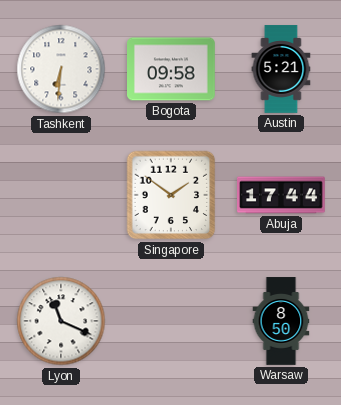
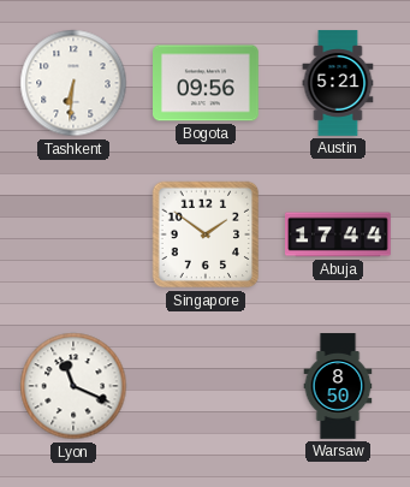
Bogota: 09:58 -> 09:56 (207, 83)
